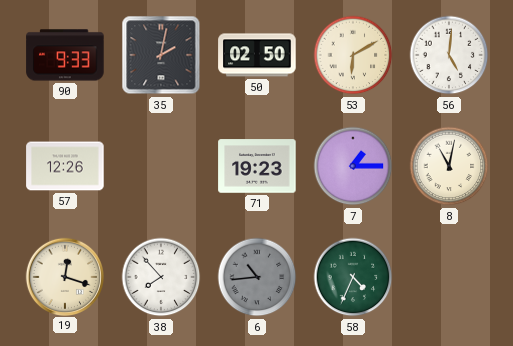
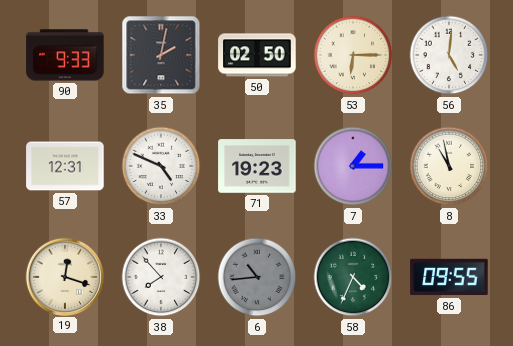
53: 6:10 -> 6:15 (353, 55)
57: 12:26 -> 12:31 (65, 166)
33: none -> 4:49 (161, 166)
8: 11:02 -> 10:58 (449, 166)
86: none -> 09:55 (449, 277)
